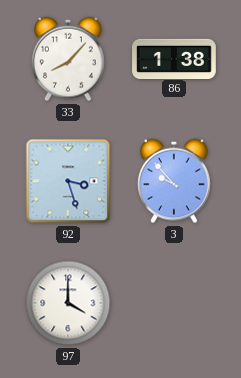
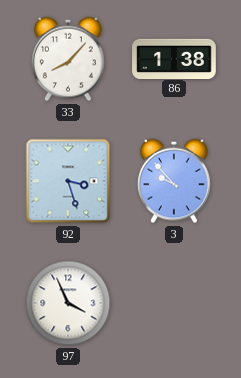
97: 4:00 -> 3:56 (68, 303)
